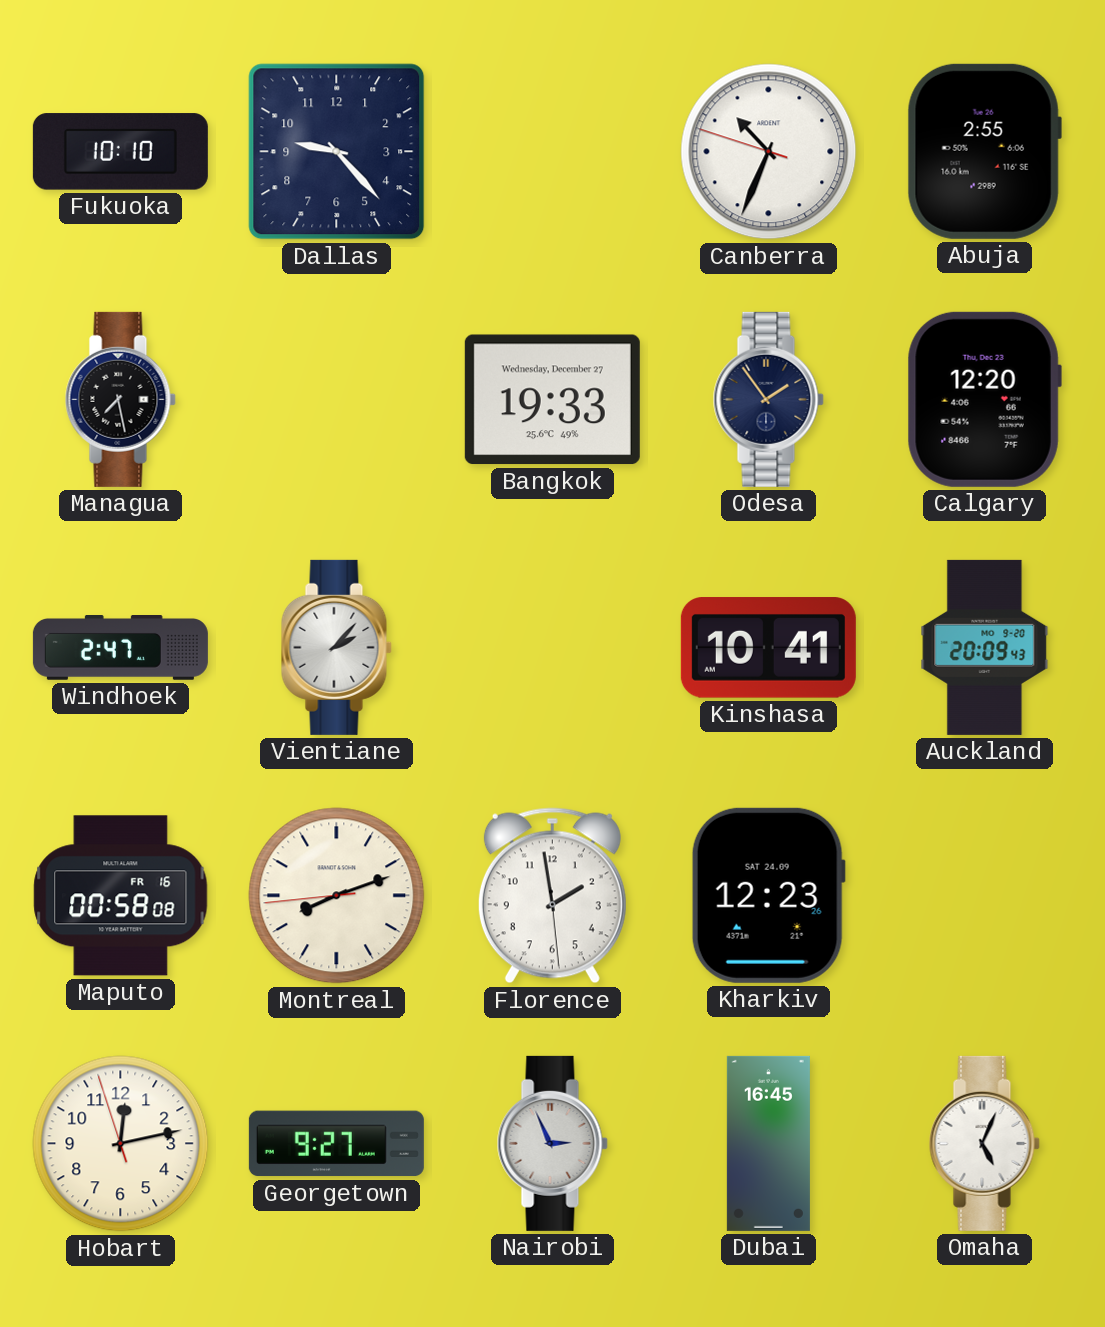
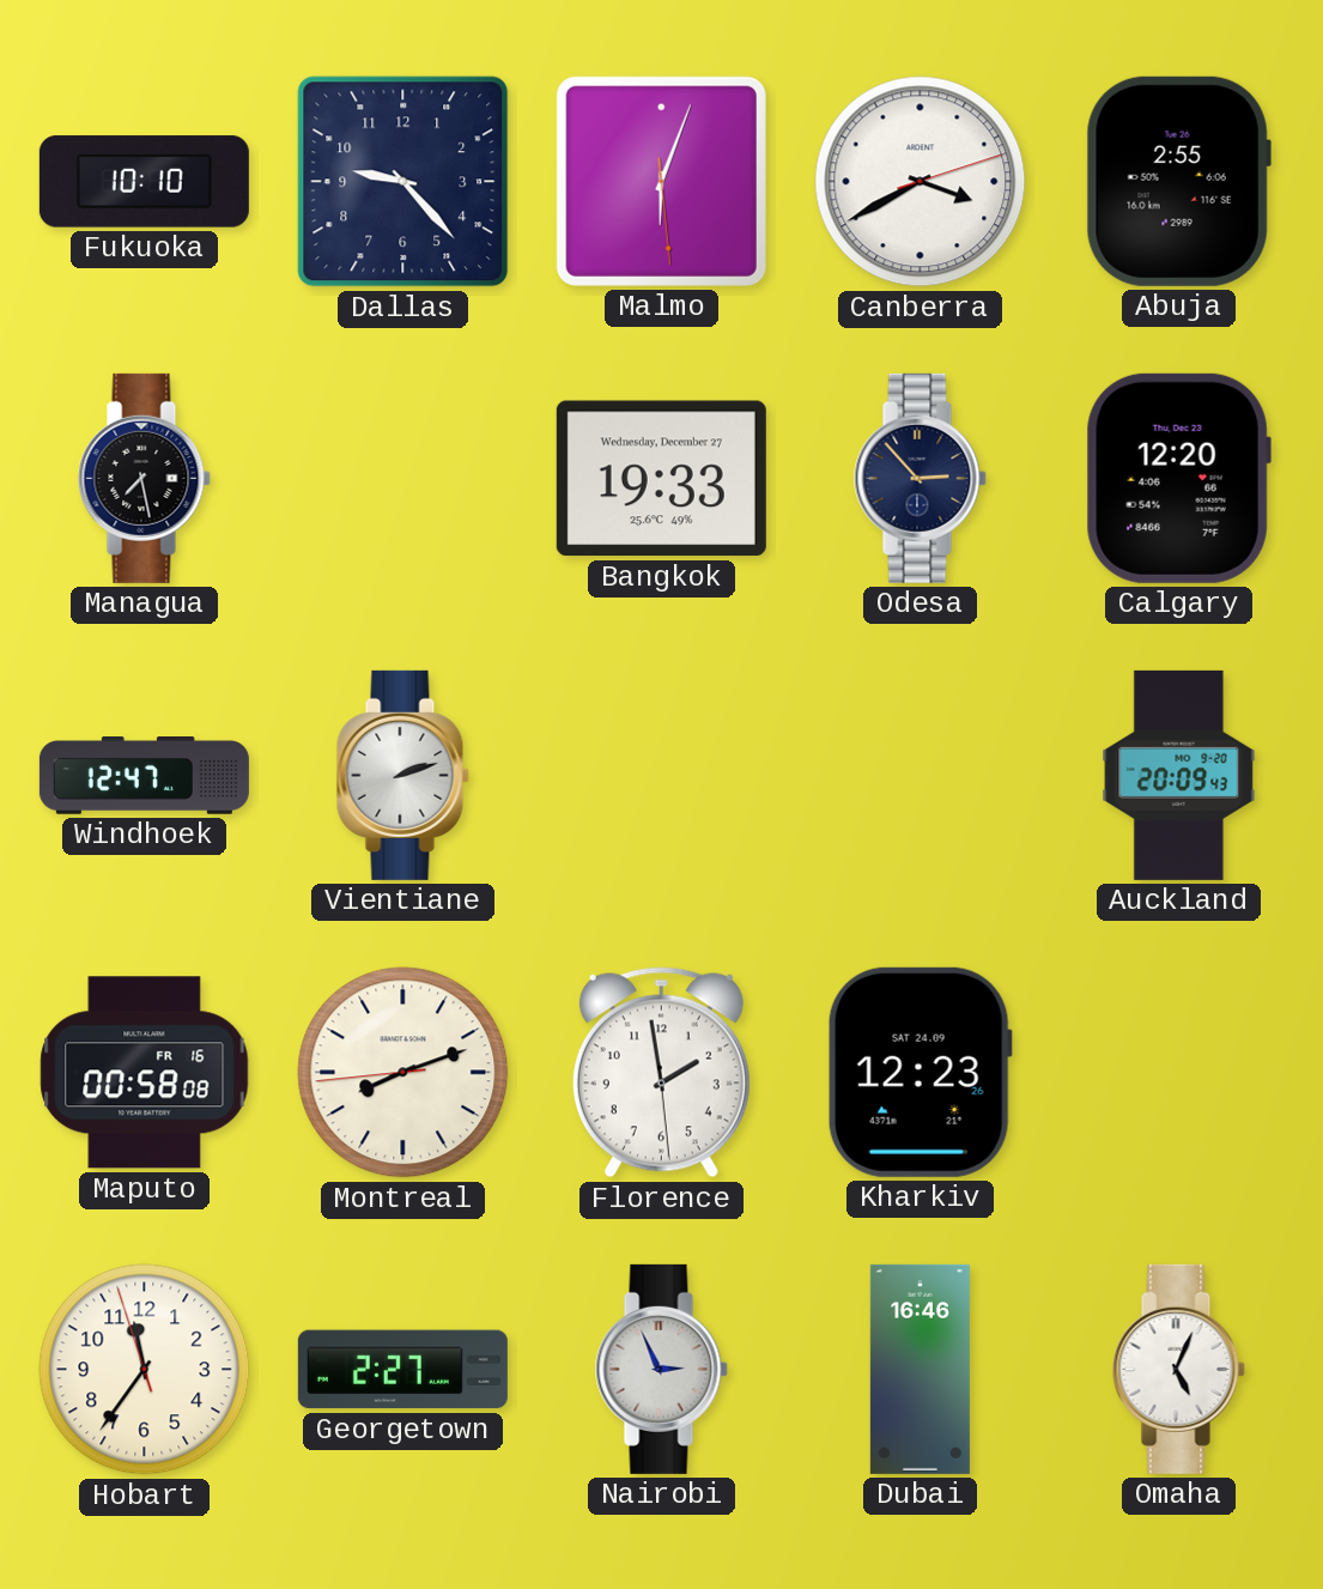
Malmo: none -> 6:03 (661, 181)
Canberra: 10:33 -> 3:40 (921, 182)
Odesa: 1:54 -> 2:53 (920, 478)
Windhoek: 2:47 -> 12:47 (144, 776)
Vientiane: 2:07 -> 2:12 (402, 775)
Kinshasa: 10:41 -> none (768, 648)
Hobart: 12:12 -> 11:35 (145, 1370)
Georgetown: 9:27 -> 2:27 (402, 1370)
Dubai: 16:45 -> 16:46 (920, 1369)
